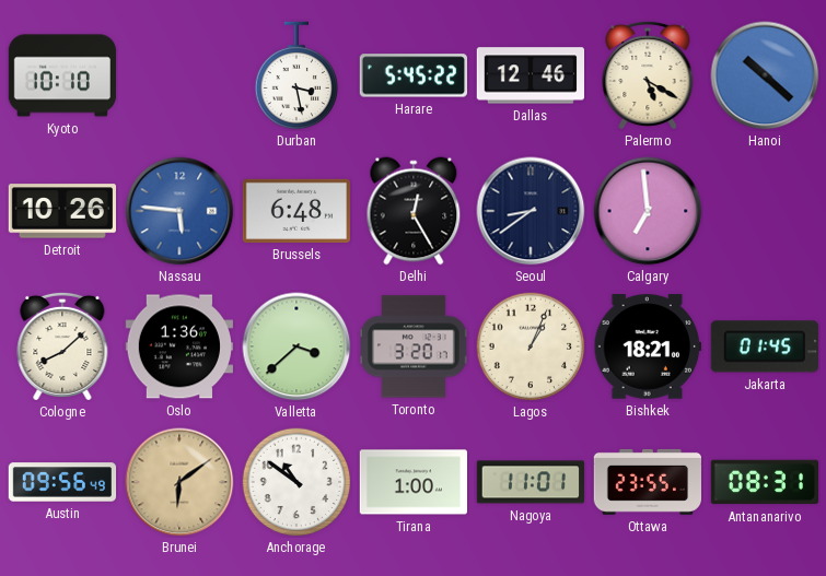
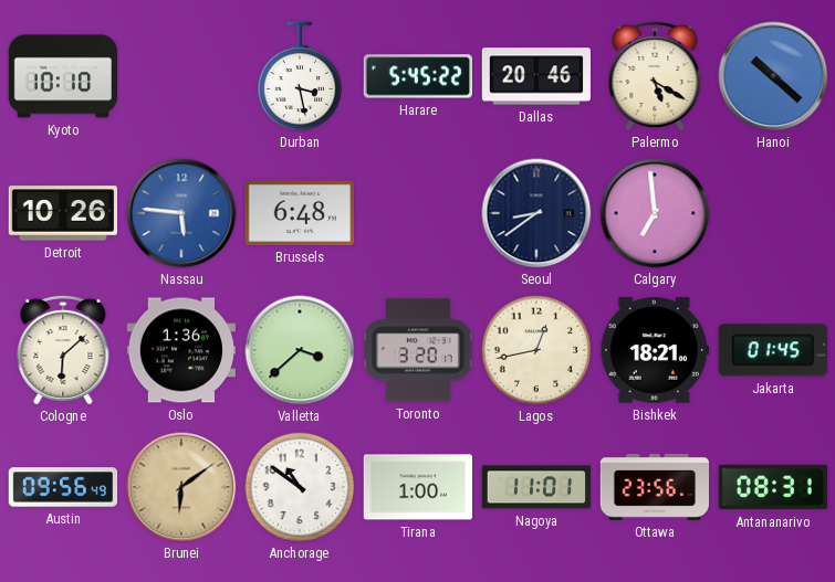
Dallas: 12:46 -> 20:46 (535, 76)
Delhi: 12:25 -> none (414, 211)
Cologne: 8:08 -> 6:08 (63, 350)
Lagos: 1:04 -> 12:43 (536, 350)
Ottawa: 23:55 -> 23:56 (654, 487)
